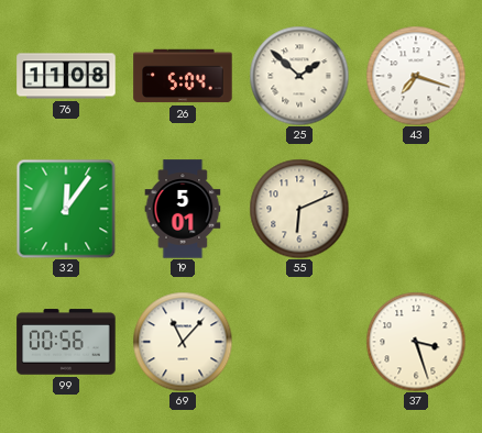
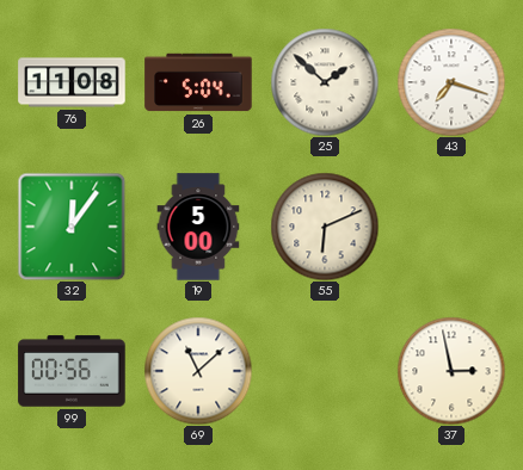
19: 5:01 -> 5:00 (198, 227)
69: 11:07 -> 11:08 (198, 371)
37: 3:27 -> 2:58 (451, 371)
